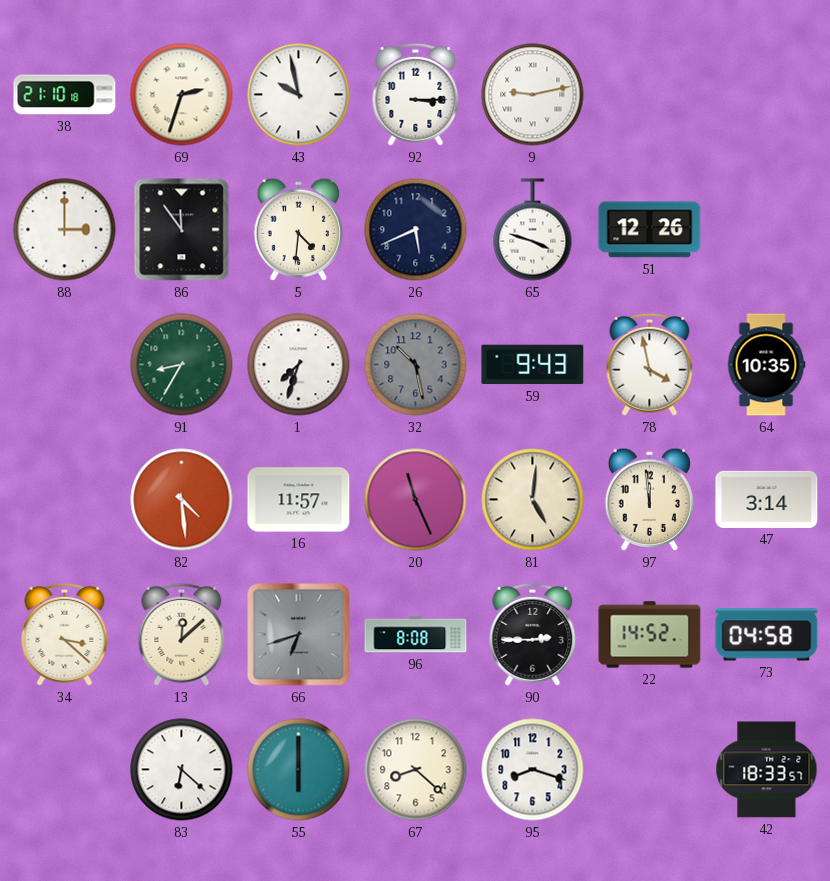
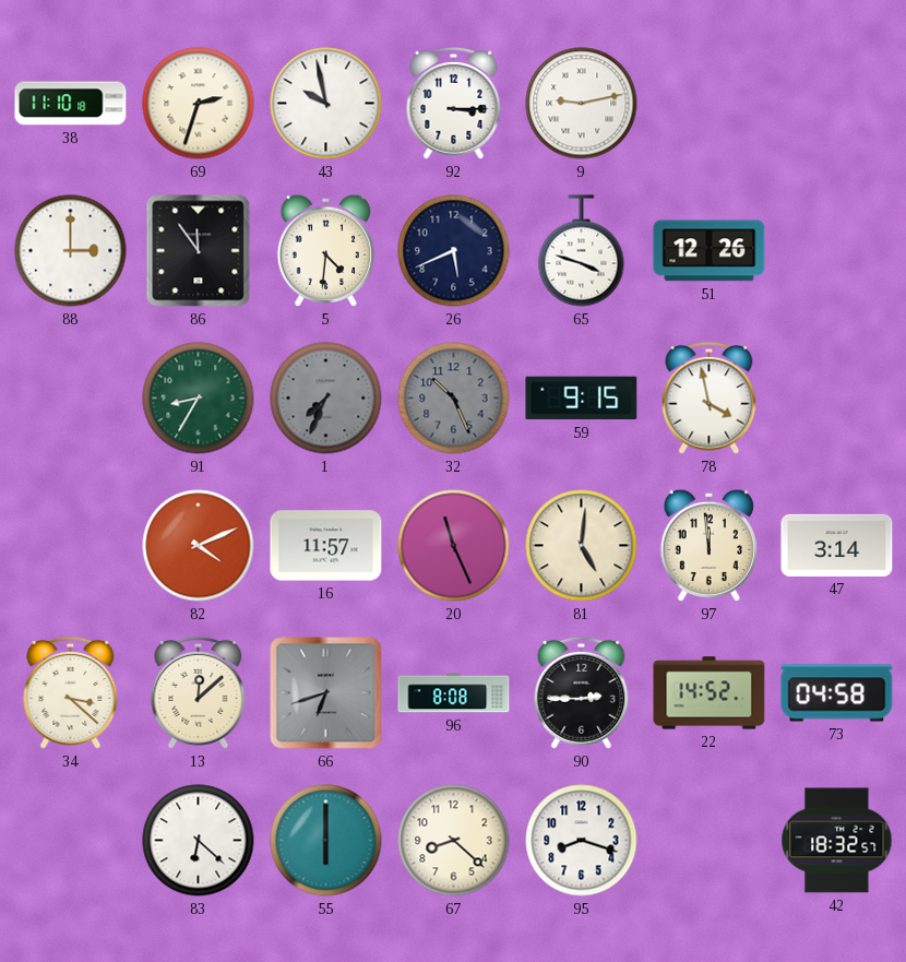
38: 21:10 -> 11:10 (71, 104)
1: 7:33 -> 7:34 (326, 399)
1 dial: white -> grey (326, 399)
32: 10:28 -> 10:26 (454, 399)
59: 9:43 -> 9:15 (582, 399)
64: 10:35 -> none (766, 365)
82: 4:29 -> 4:11 (199, 546)
42: 18:33 -> 18:32 (837, 841)
